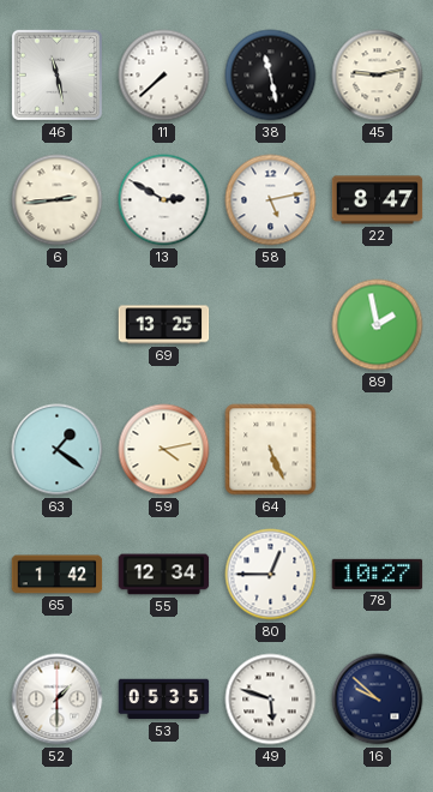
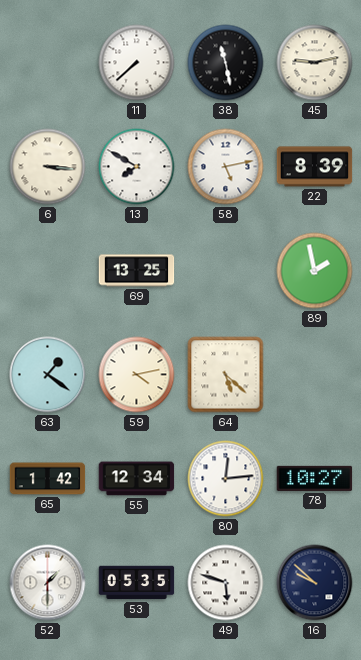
46: 11:28 -> none (56, 74)
6: 2:44 -> 3:16 (48, 167)
13: 2:50 -> 7:50 (137, 167)
22: 8:47 -> 8:39 (315, 167)
64: 5:26 -> 5:22 (226, 375)
80: 12:45 -> 12:14 (226, 479)
